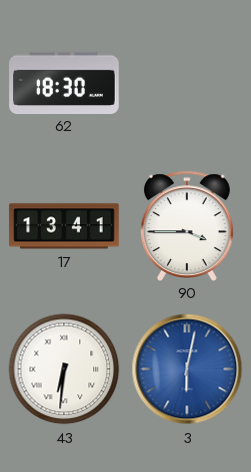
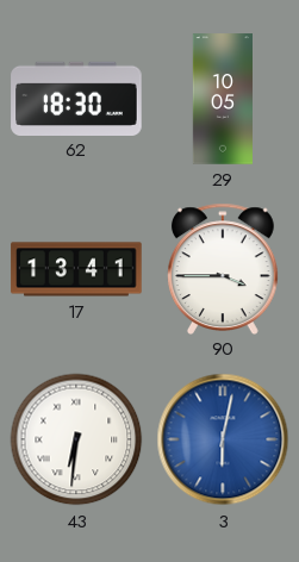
29: none -> 10:05 (222, 99)
